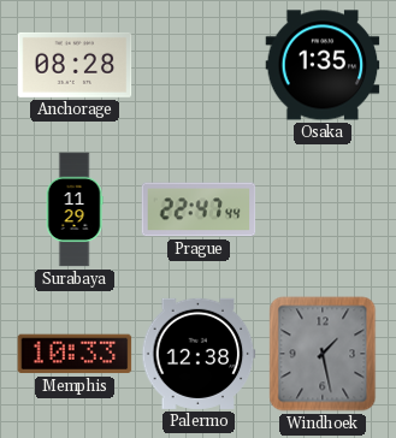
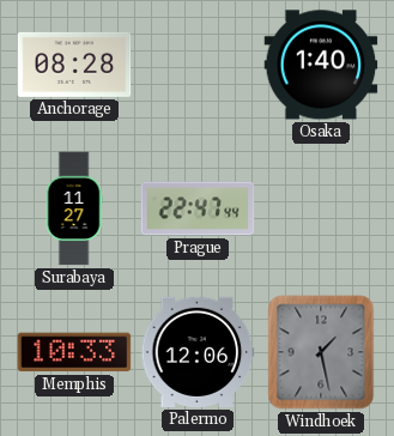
Osaka: 1:35 -> 1:40 (321, 65)
Surabaya: 11:29 -> 11:27 (74, 208)
Palermo: 12:38 -> 12:06 (198, 352)
